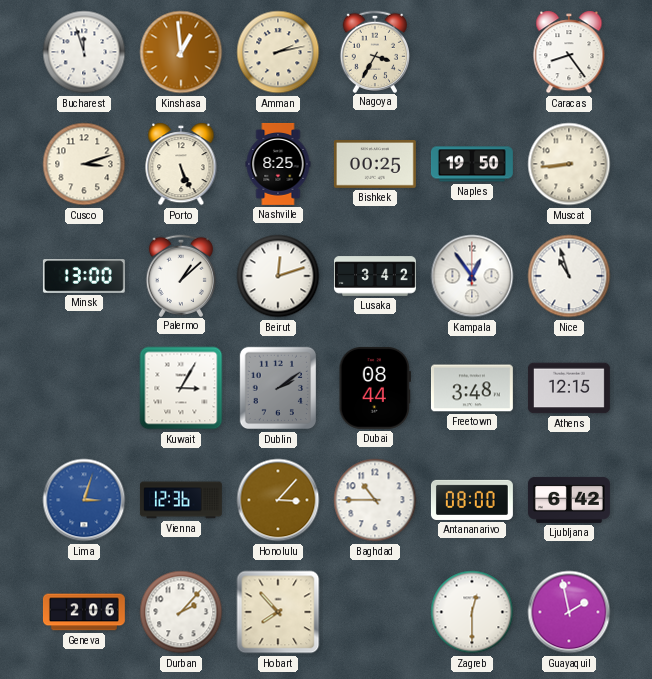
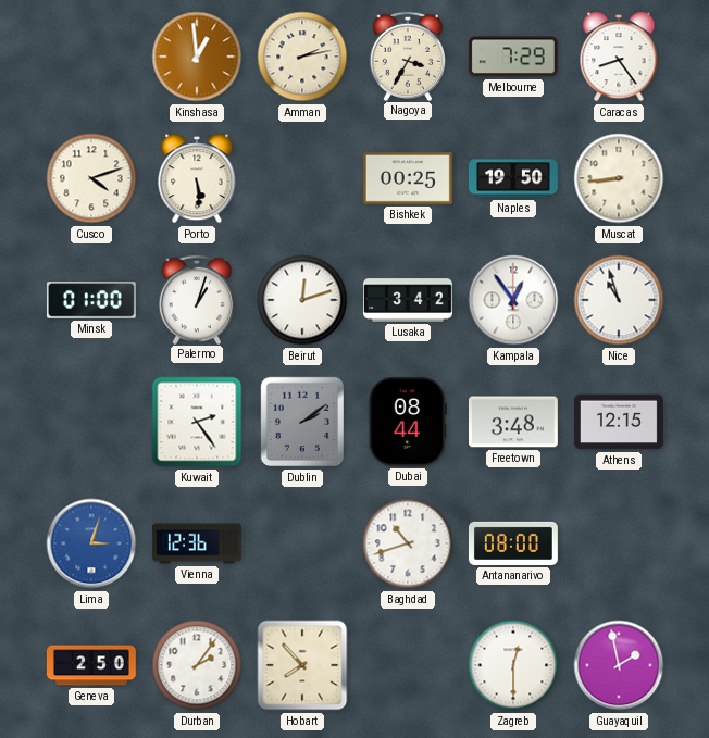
Bucharest: 11:57 -> none (84, 52)
Melbourne: none -> 7:29 (513, 57)
Cusco: 3:12 -> 4:12 (91, 178)
Porto: 5:26 -> 5:29 (197, 178)
Nashville: 8:25 -> none (278, 164)
Minsk: 13:00 -> 01:00 (91, 300)
Palermo: 1:08 -> 1:03 (196, 299)
Kuwait: 3:05 -> 2:24 (197, 422)
Honolulu: 3:07 -> none (278, 500)
Baghdad: 10:45 -> 10:42 (408, 543)
Ljubljana: 6:42 -> none (569, 500)
Geneva: 2:06 -> 2:50 (91, 665)
Durban: 2:07 -> 2:06 (197, 665)
